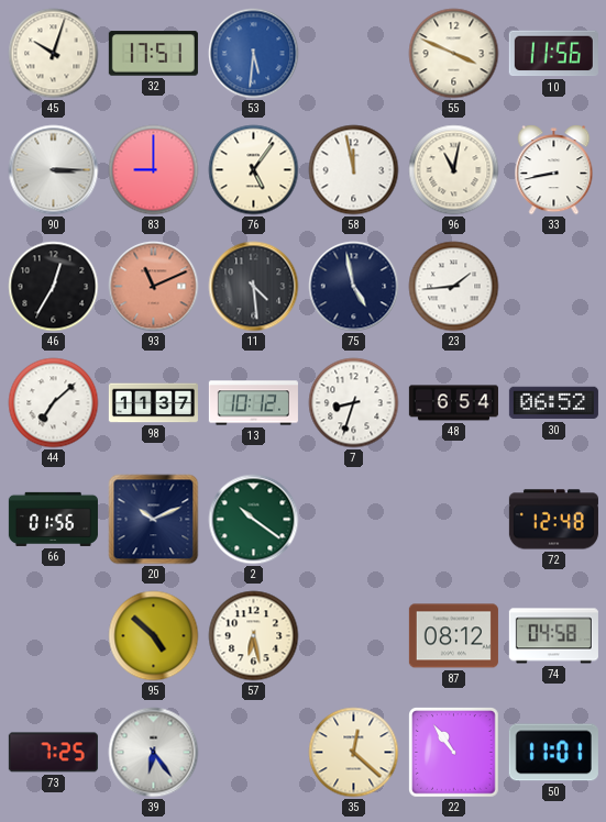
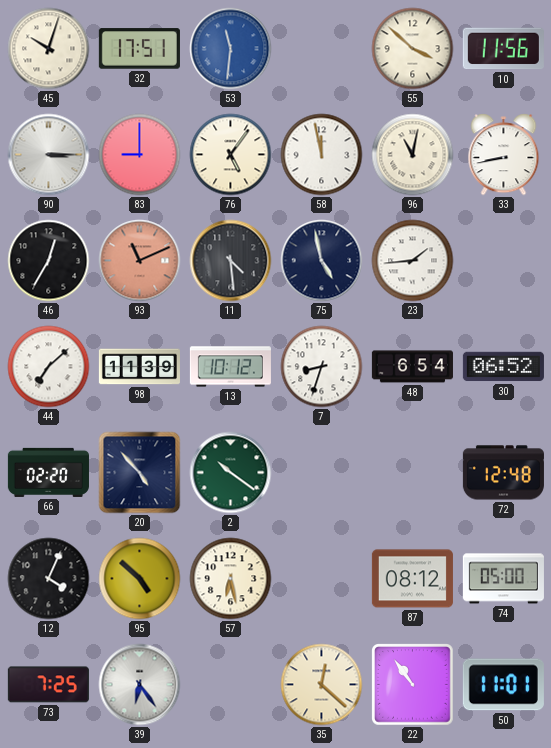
53: 5:31 -> 11:31 (231, 49)
55: 3:49 -> 3:52 (413, 49)
98: 11:37 -> 11:39 (139, 367)
66: 01:56 -> 02:20 (48, 472)
20: 10:11 -> 4:53 (140, 473)
12: none -> 4:04 (49, 579)
74: 04:58 -> 05:00 (503, 579)
